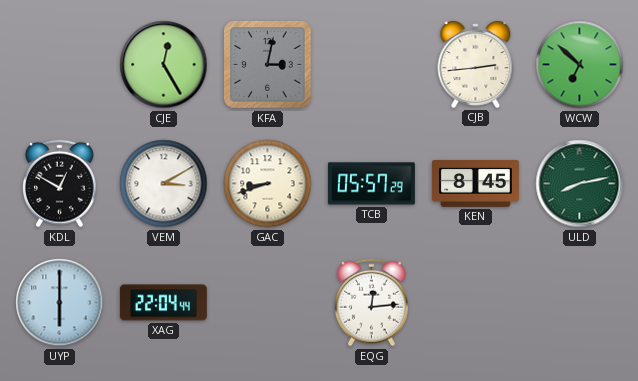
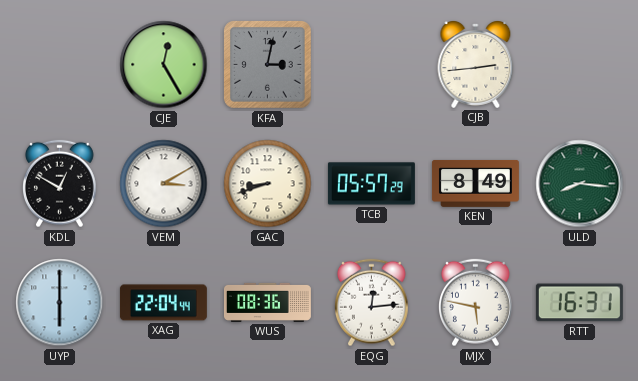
WCW: 6:52 -> none (580, 65)
KEN: 8:45 -> 8:49 (475, 183)
ULD: 8:13 -> 8:16 (580, 184)
WUS: none -> 08:36 (267, 302)
MJX: none -> 5:47 (476, 303)
RTT: none -> 16:31 (579, 303)
